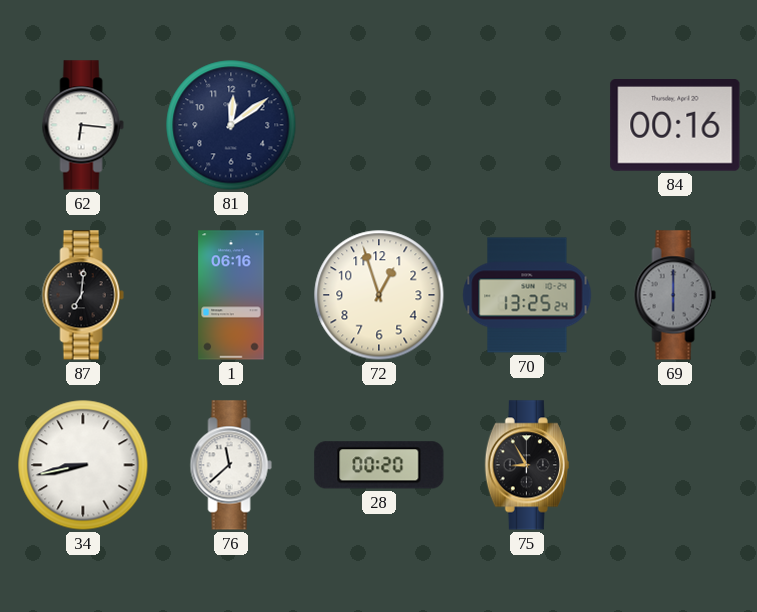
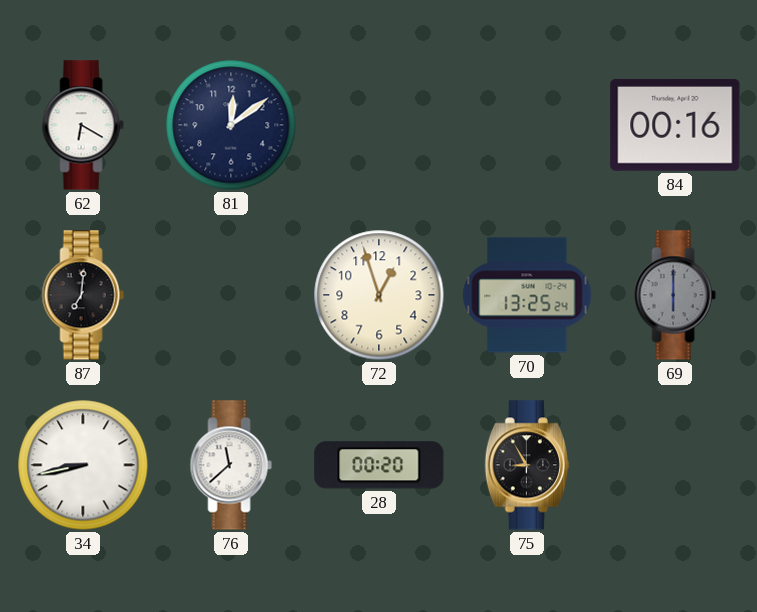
62: 6:16 -> 6:20 (83, 125)
1: 06:16 -> none (231, 295)
